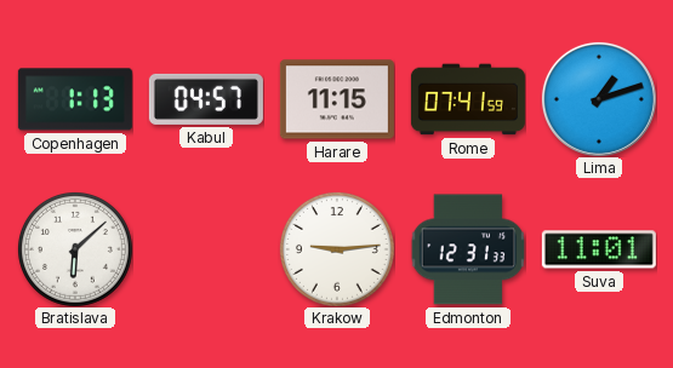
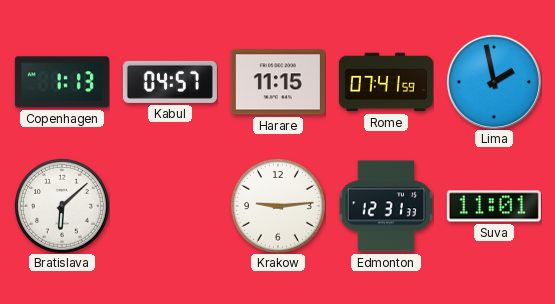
Lima: 1:12 -> 1:58 (494, 82)
